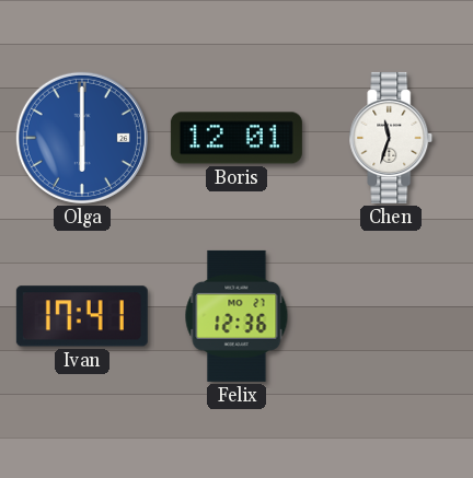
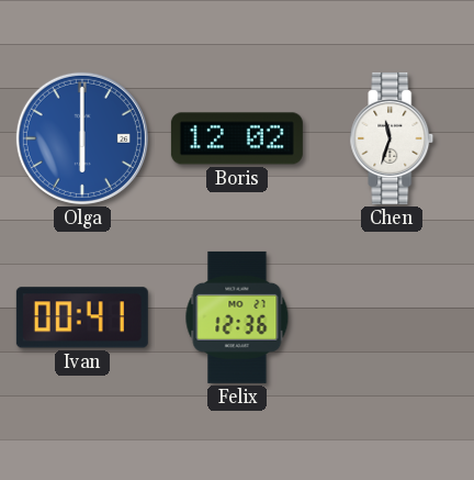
Boris: 12:01 -> 12:02 (237, 138)
Ivan: 17:41 -> 00:41 (82, 317)
